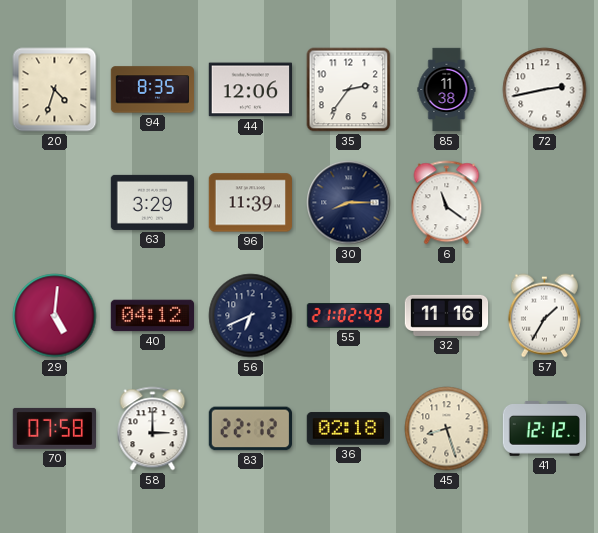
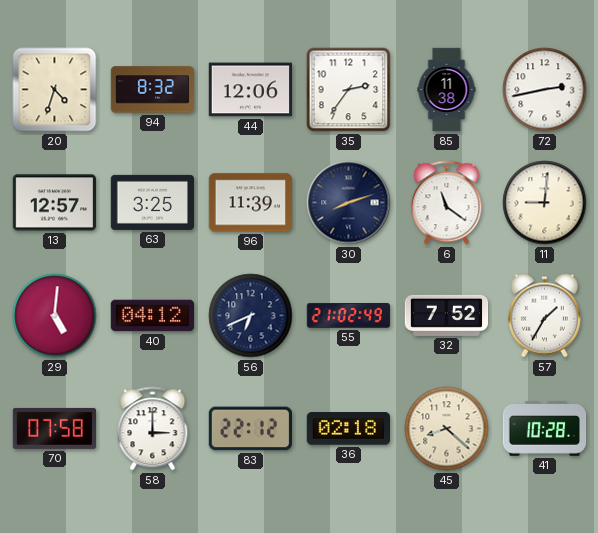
94: 8:35 -> 8:32 (153, 90)
13: none -> 12:57 (54, 203)
63: 3:29 -> 3:25 (153, 202)
30: 8:15 -> 8:12 (349, 203)
11: none -> 9:01 (545, 203)
32: 11:16 -> 7:52 (447, 315)
45: 8:27 -> 8:22 (447, 429)
41: 12:12 -> 10:28 (545, 429)
